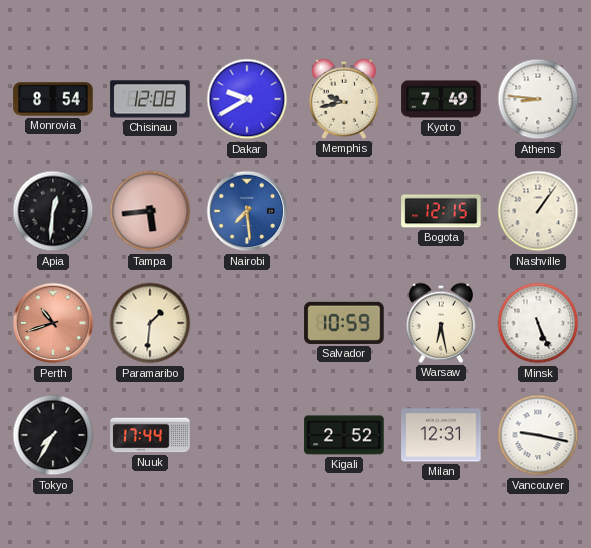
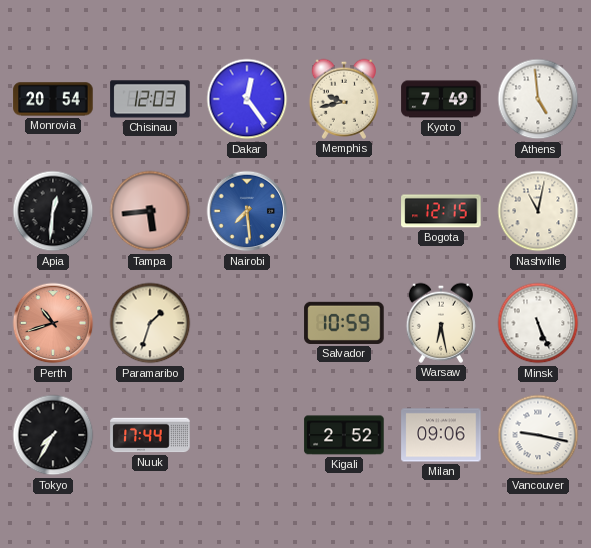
Monrovia: 8:54 -> 20:54 (53, 99)
Chisinau: 12:08 -> 12:03 (150, 99)
Dakar: 9:40 -> 12:24 (247, 99)
Athens: 8:46 -> 4:59 (538, 99)
Nashville: 1:06 -> 11:02 (538, 211)
Paramaribo: 1:31 -> 1:33 (150, 323)
Milan: 12:31 -> 09:06 (441, 435)
